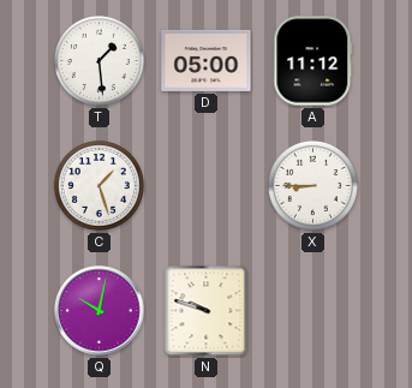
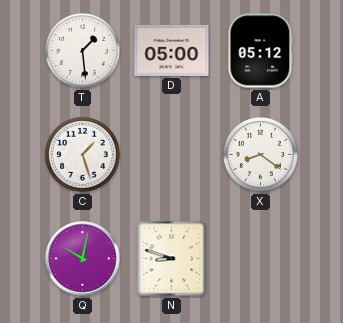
A: 11:12 -> 05:12 (261, 51)
X: 8:45 -> 8:21 (260, 154)
N: 9:48 -> 8:48 (172, 259)
